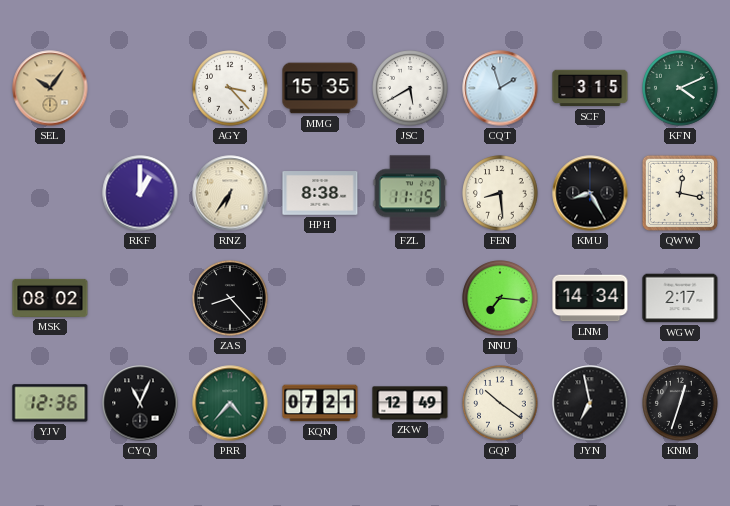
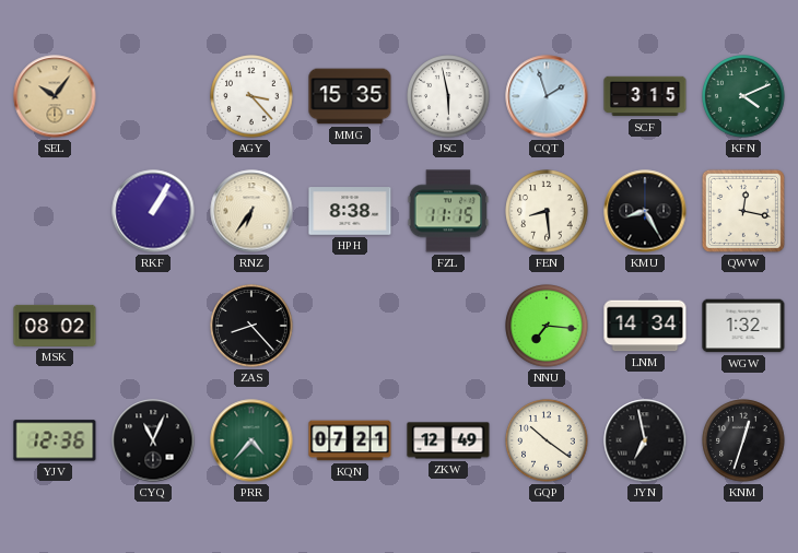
JSC: 5:40 -> 5:58 (448, 96)
RKF: 1:00 -> 1:05 (153, 211)
WGW: 2:17 -> 1:32 (743, 326)
